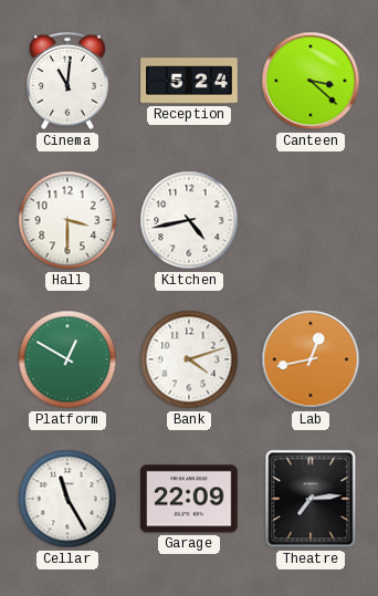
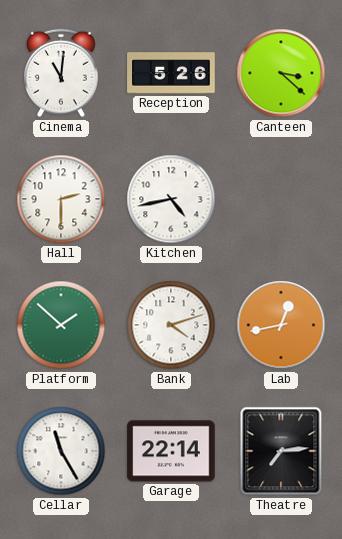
Reception: 5:24 -> 5:26 (171, 73)
Hall: 3:30 -> 2:30 (61, 199)
Platform: 12:50 -> 1:52 (61, 325)
Garage: 22:09 -> 22:14 (171, 451)
